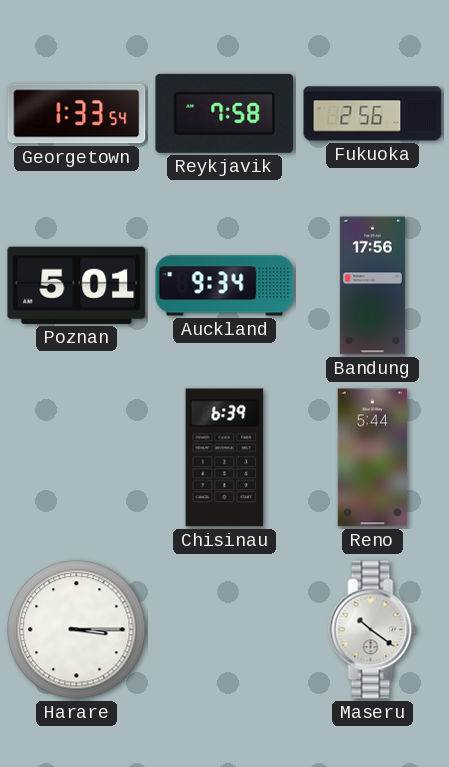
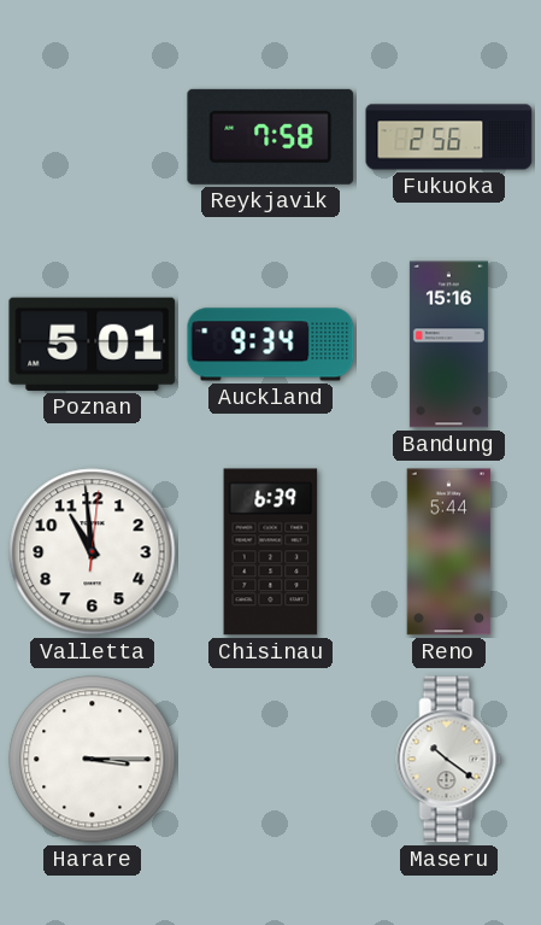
Georgetown: 1:33 -> none (77, 114)
Bandung: 17:56 -> 15:16 (448, 345)
Valletta: none -> 10:59 (93, 552)
